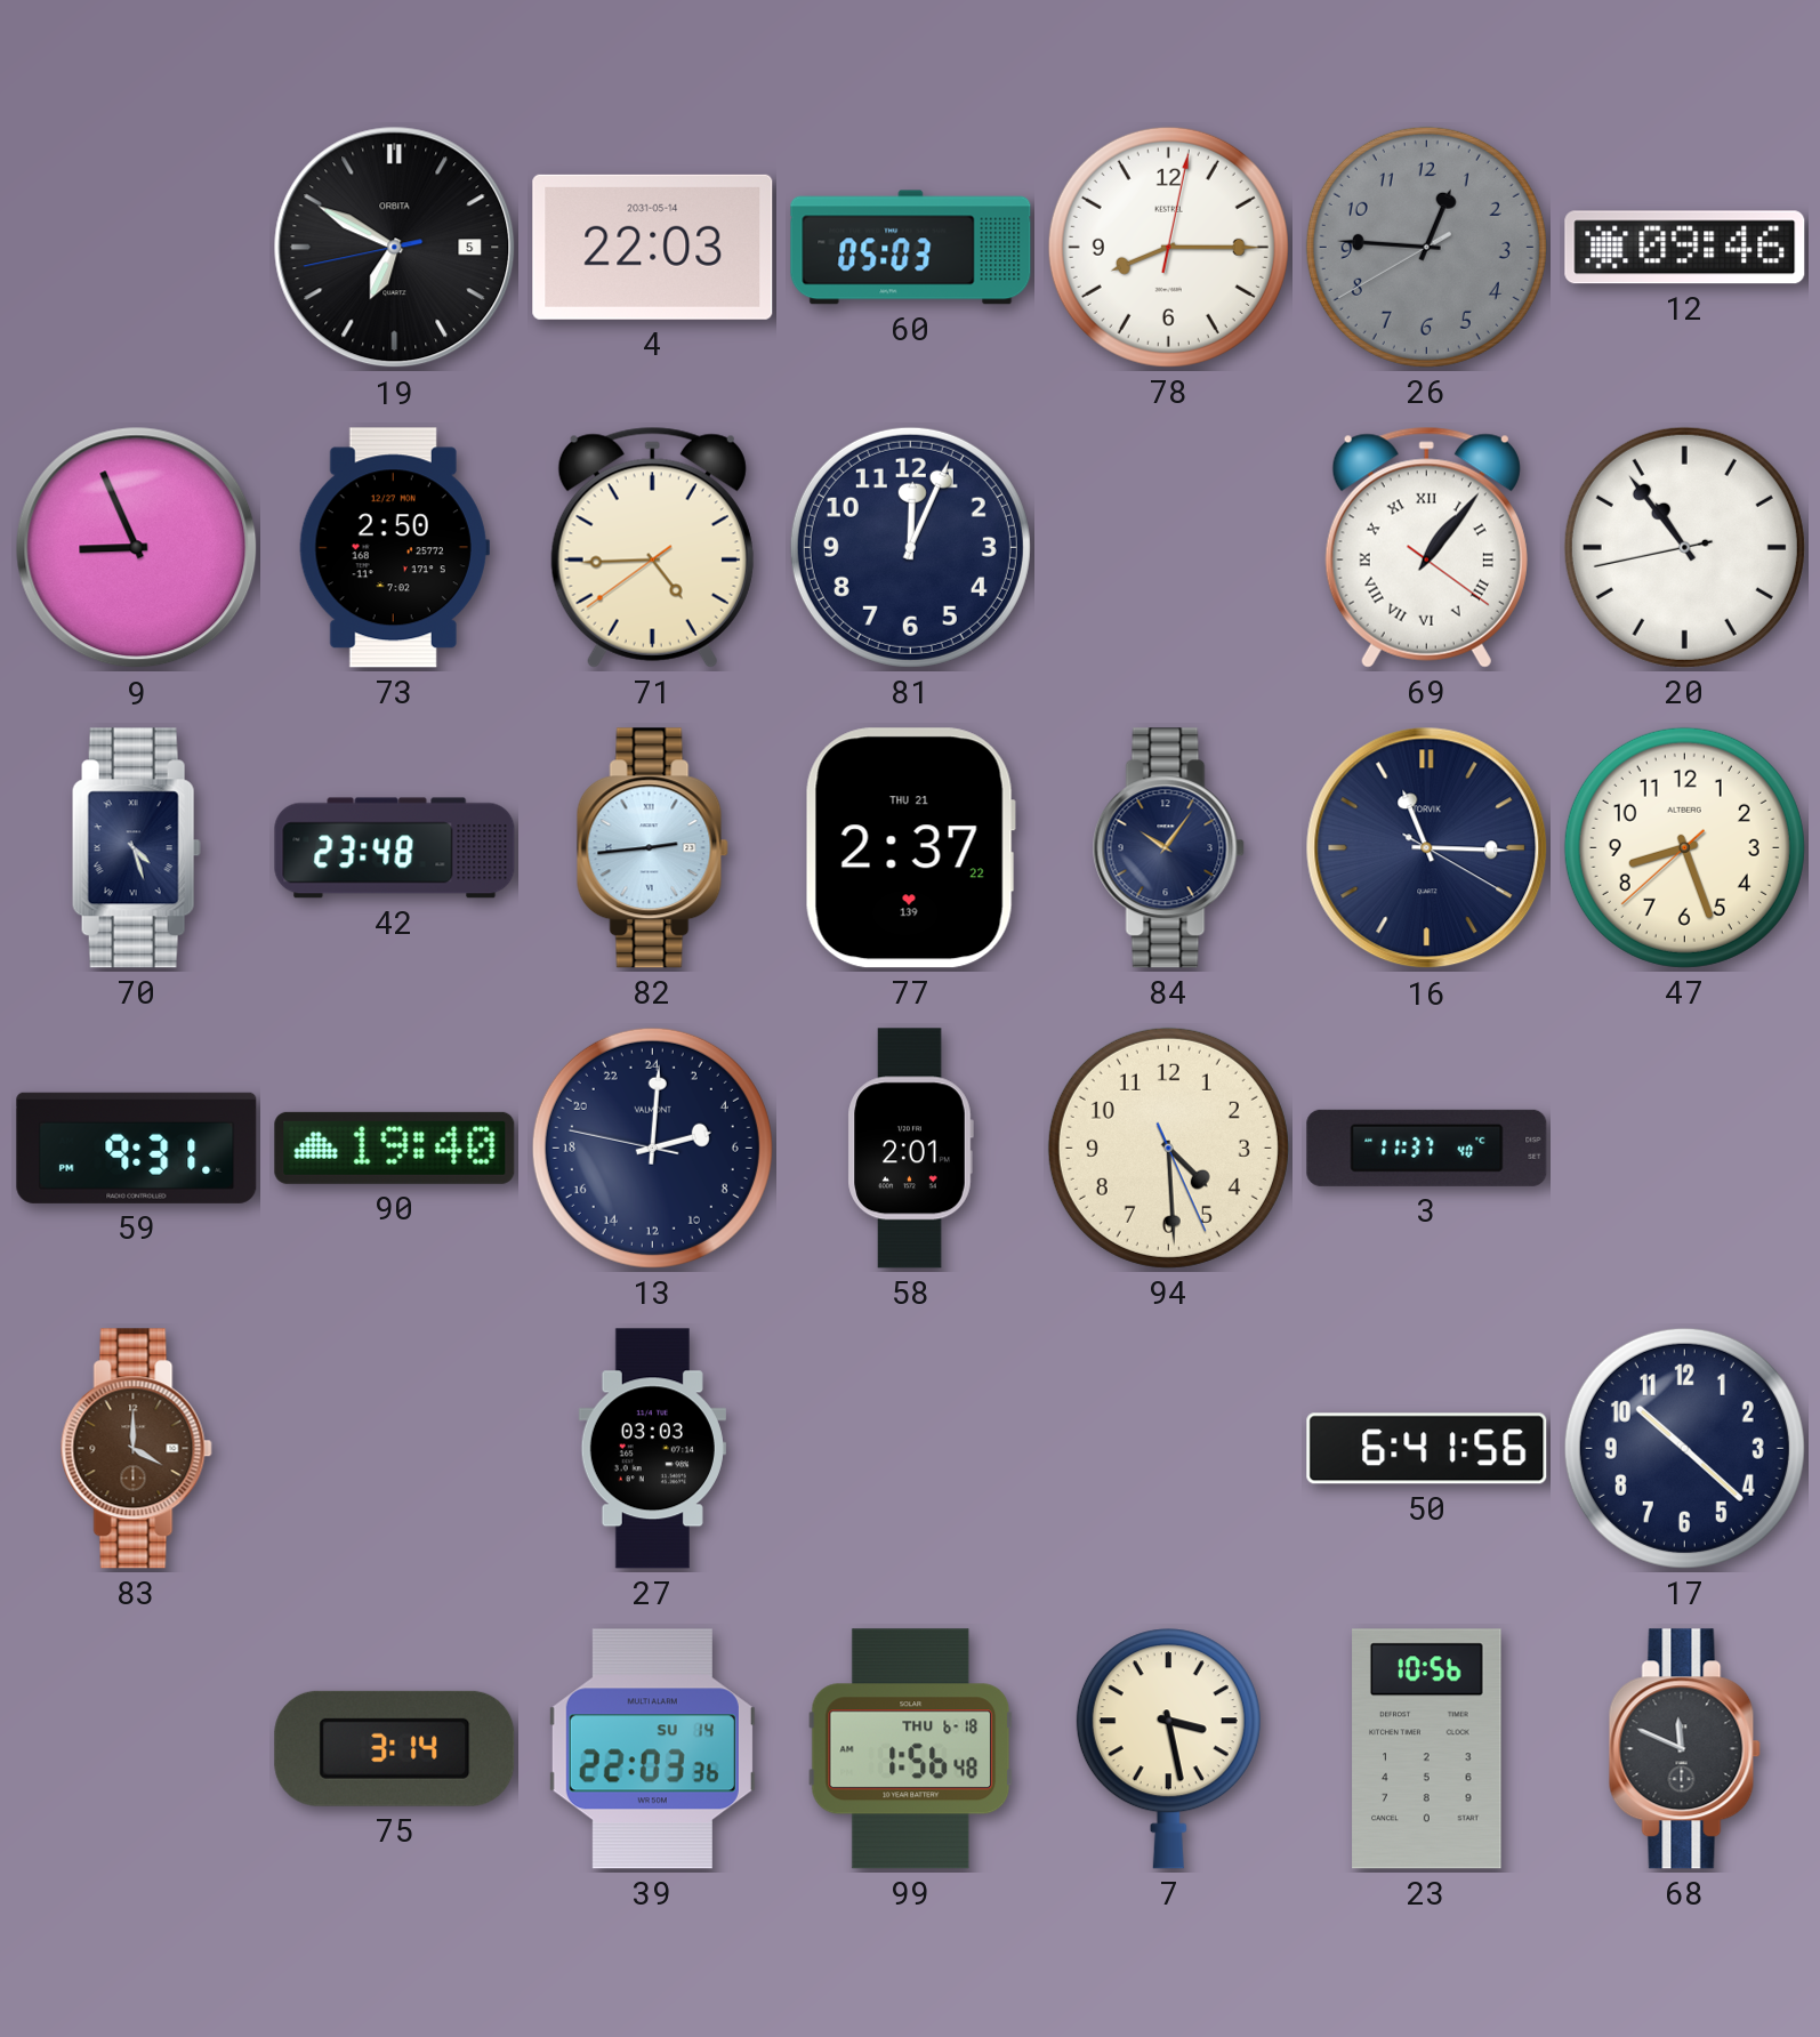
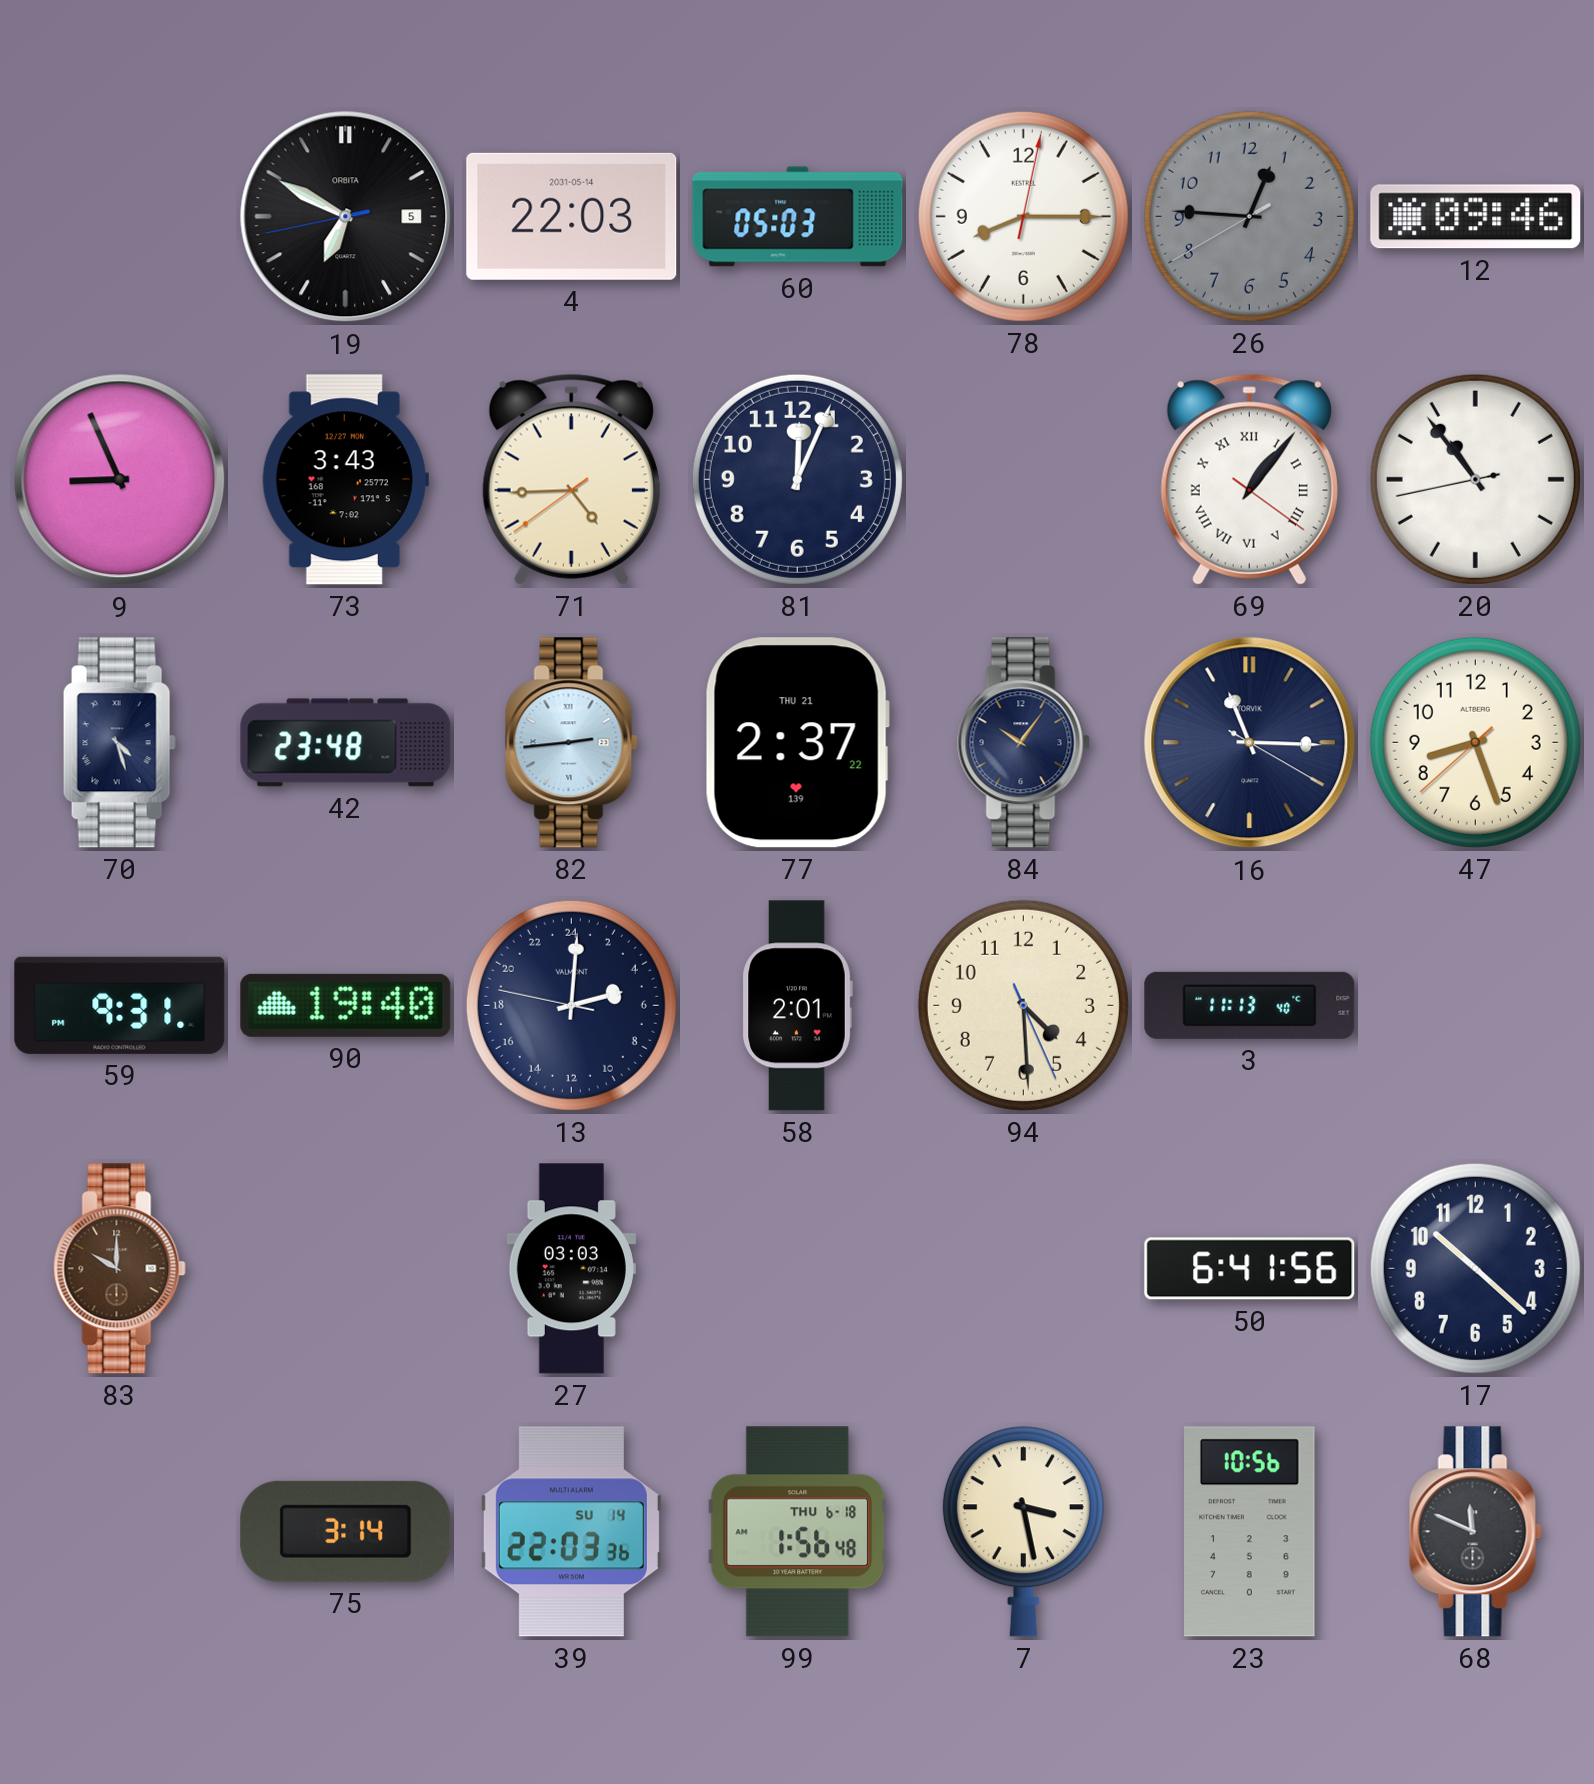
73: 2:50 -> 3:43 (345, 480)
3: 11:37 -> 11:13 (1250, 1005)
83: 4:00 -> 10:00 (119, 1269)
